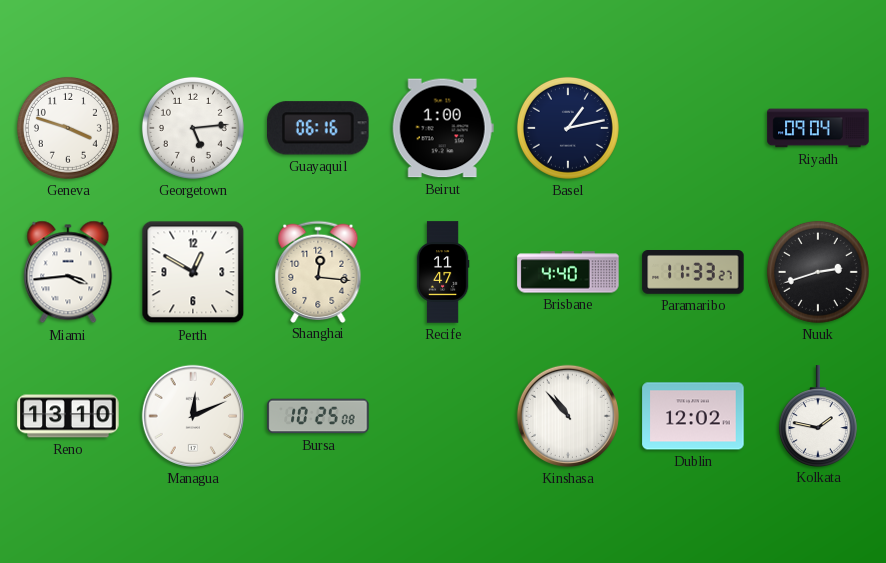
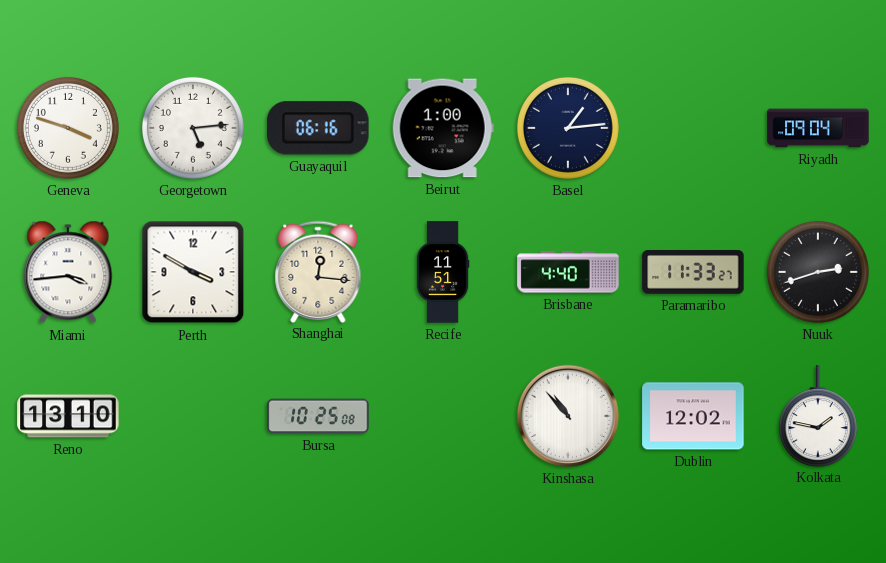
Basel: 1:13 -> 1:14 (568, 128)
Perth: 12:50 -> 3:50 (193, 272)
Recife: 11:47 -> 11:51 (443, 272)
Managua: 12:11 -> none (193, 416)
